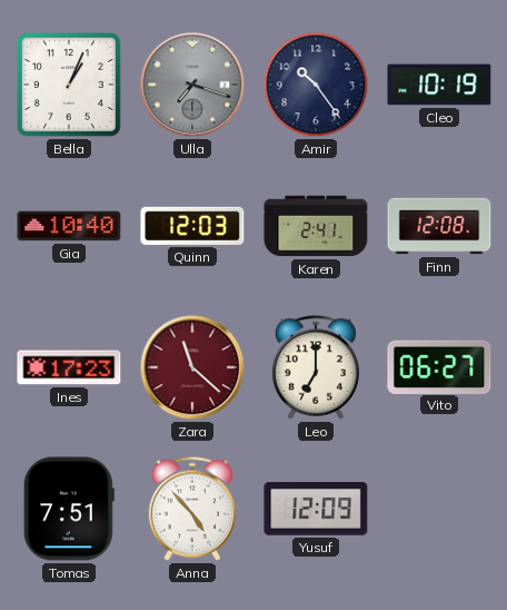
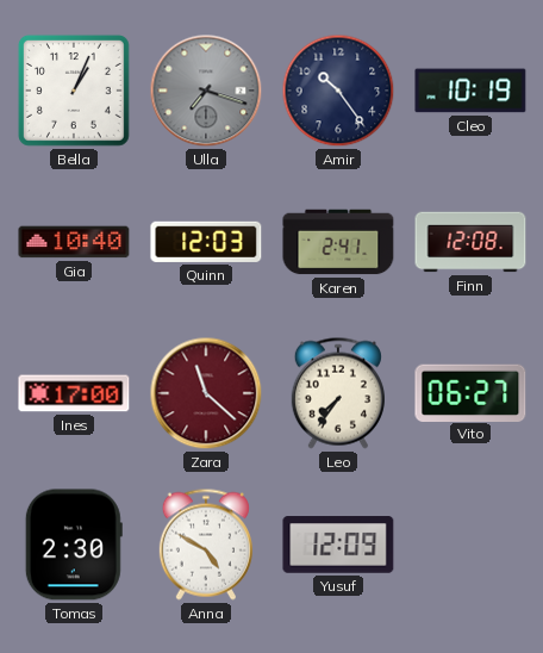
Ines: 17:23 -> 17:00 (74, 393)
Leo: 7:00 -> 7:36 (338, 393)
Tomas: 7:51 -> 2:30 (74, 545)
Anna: 4:53 -> 4:50 (206, 545)
